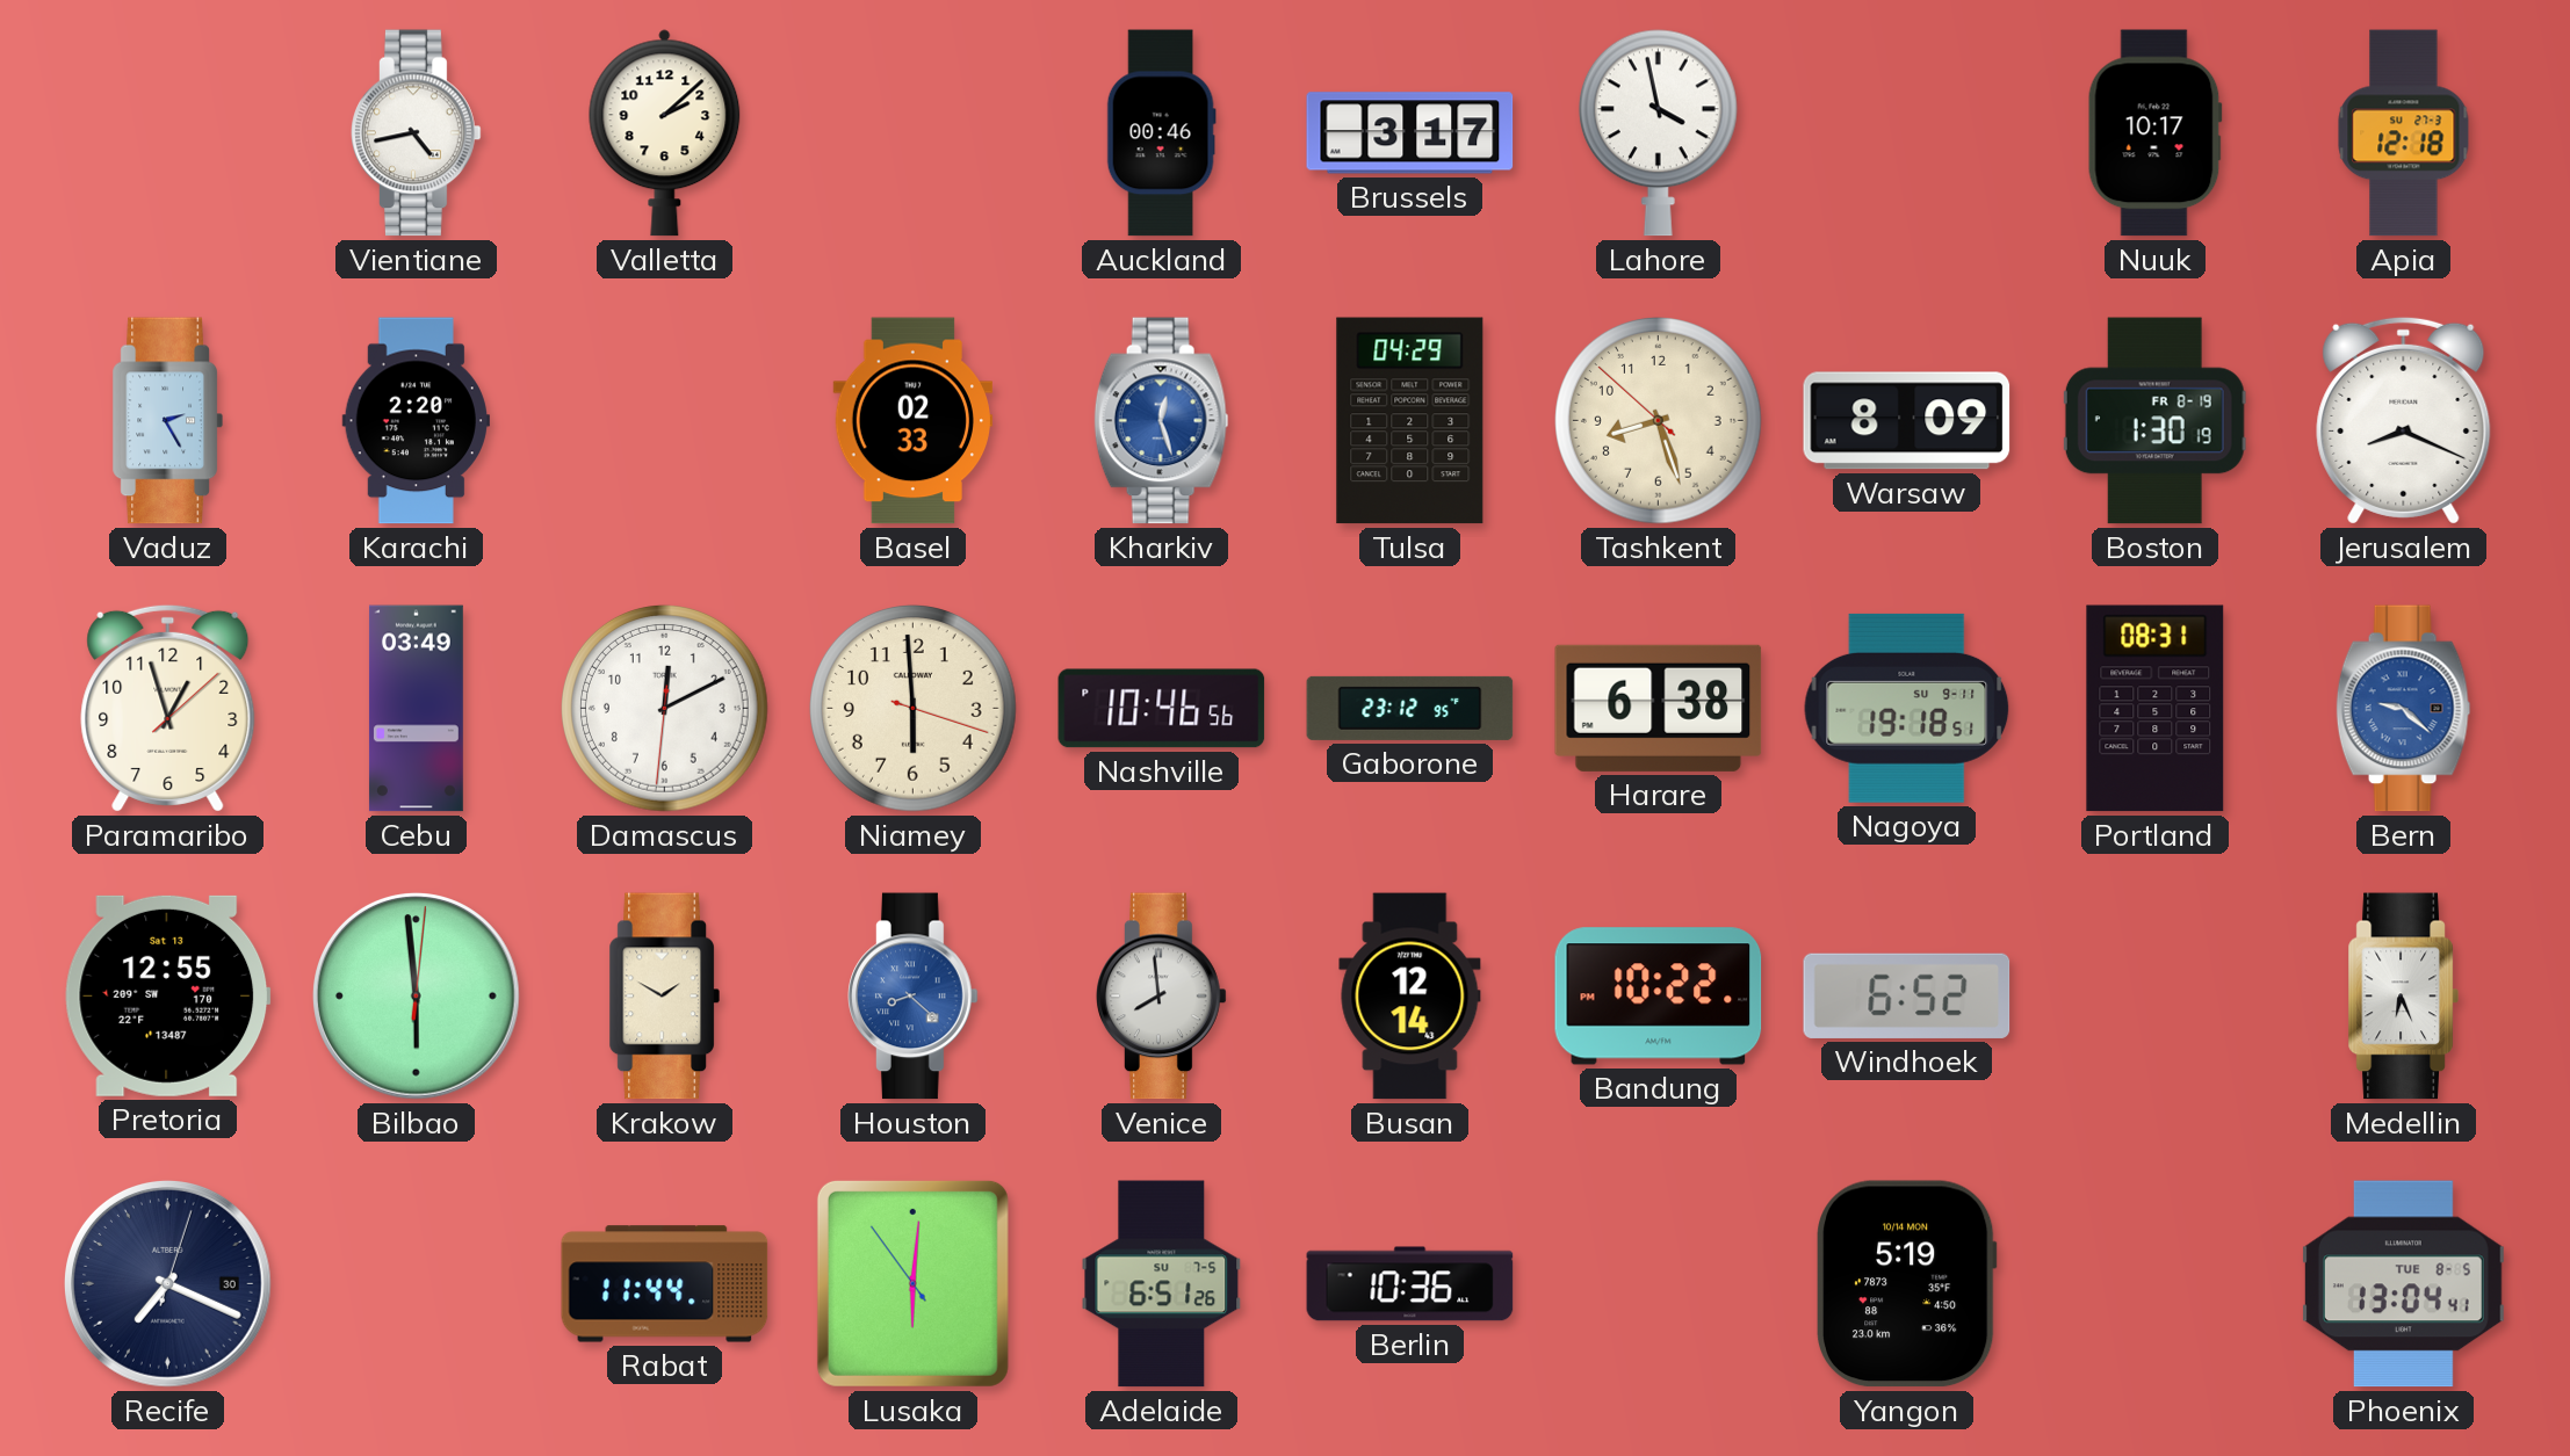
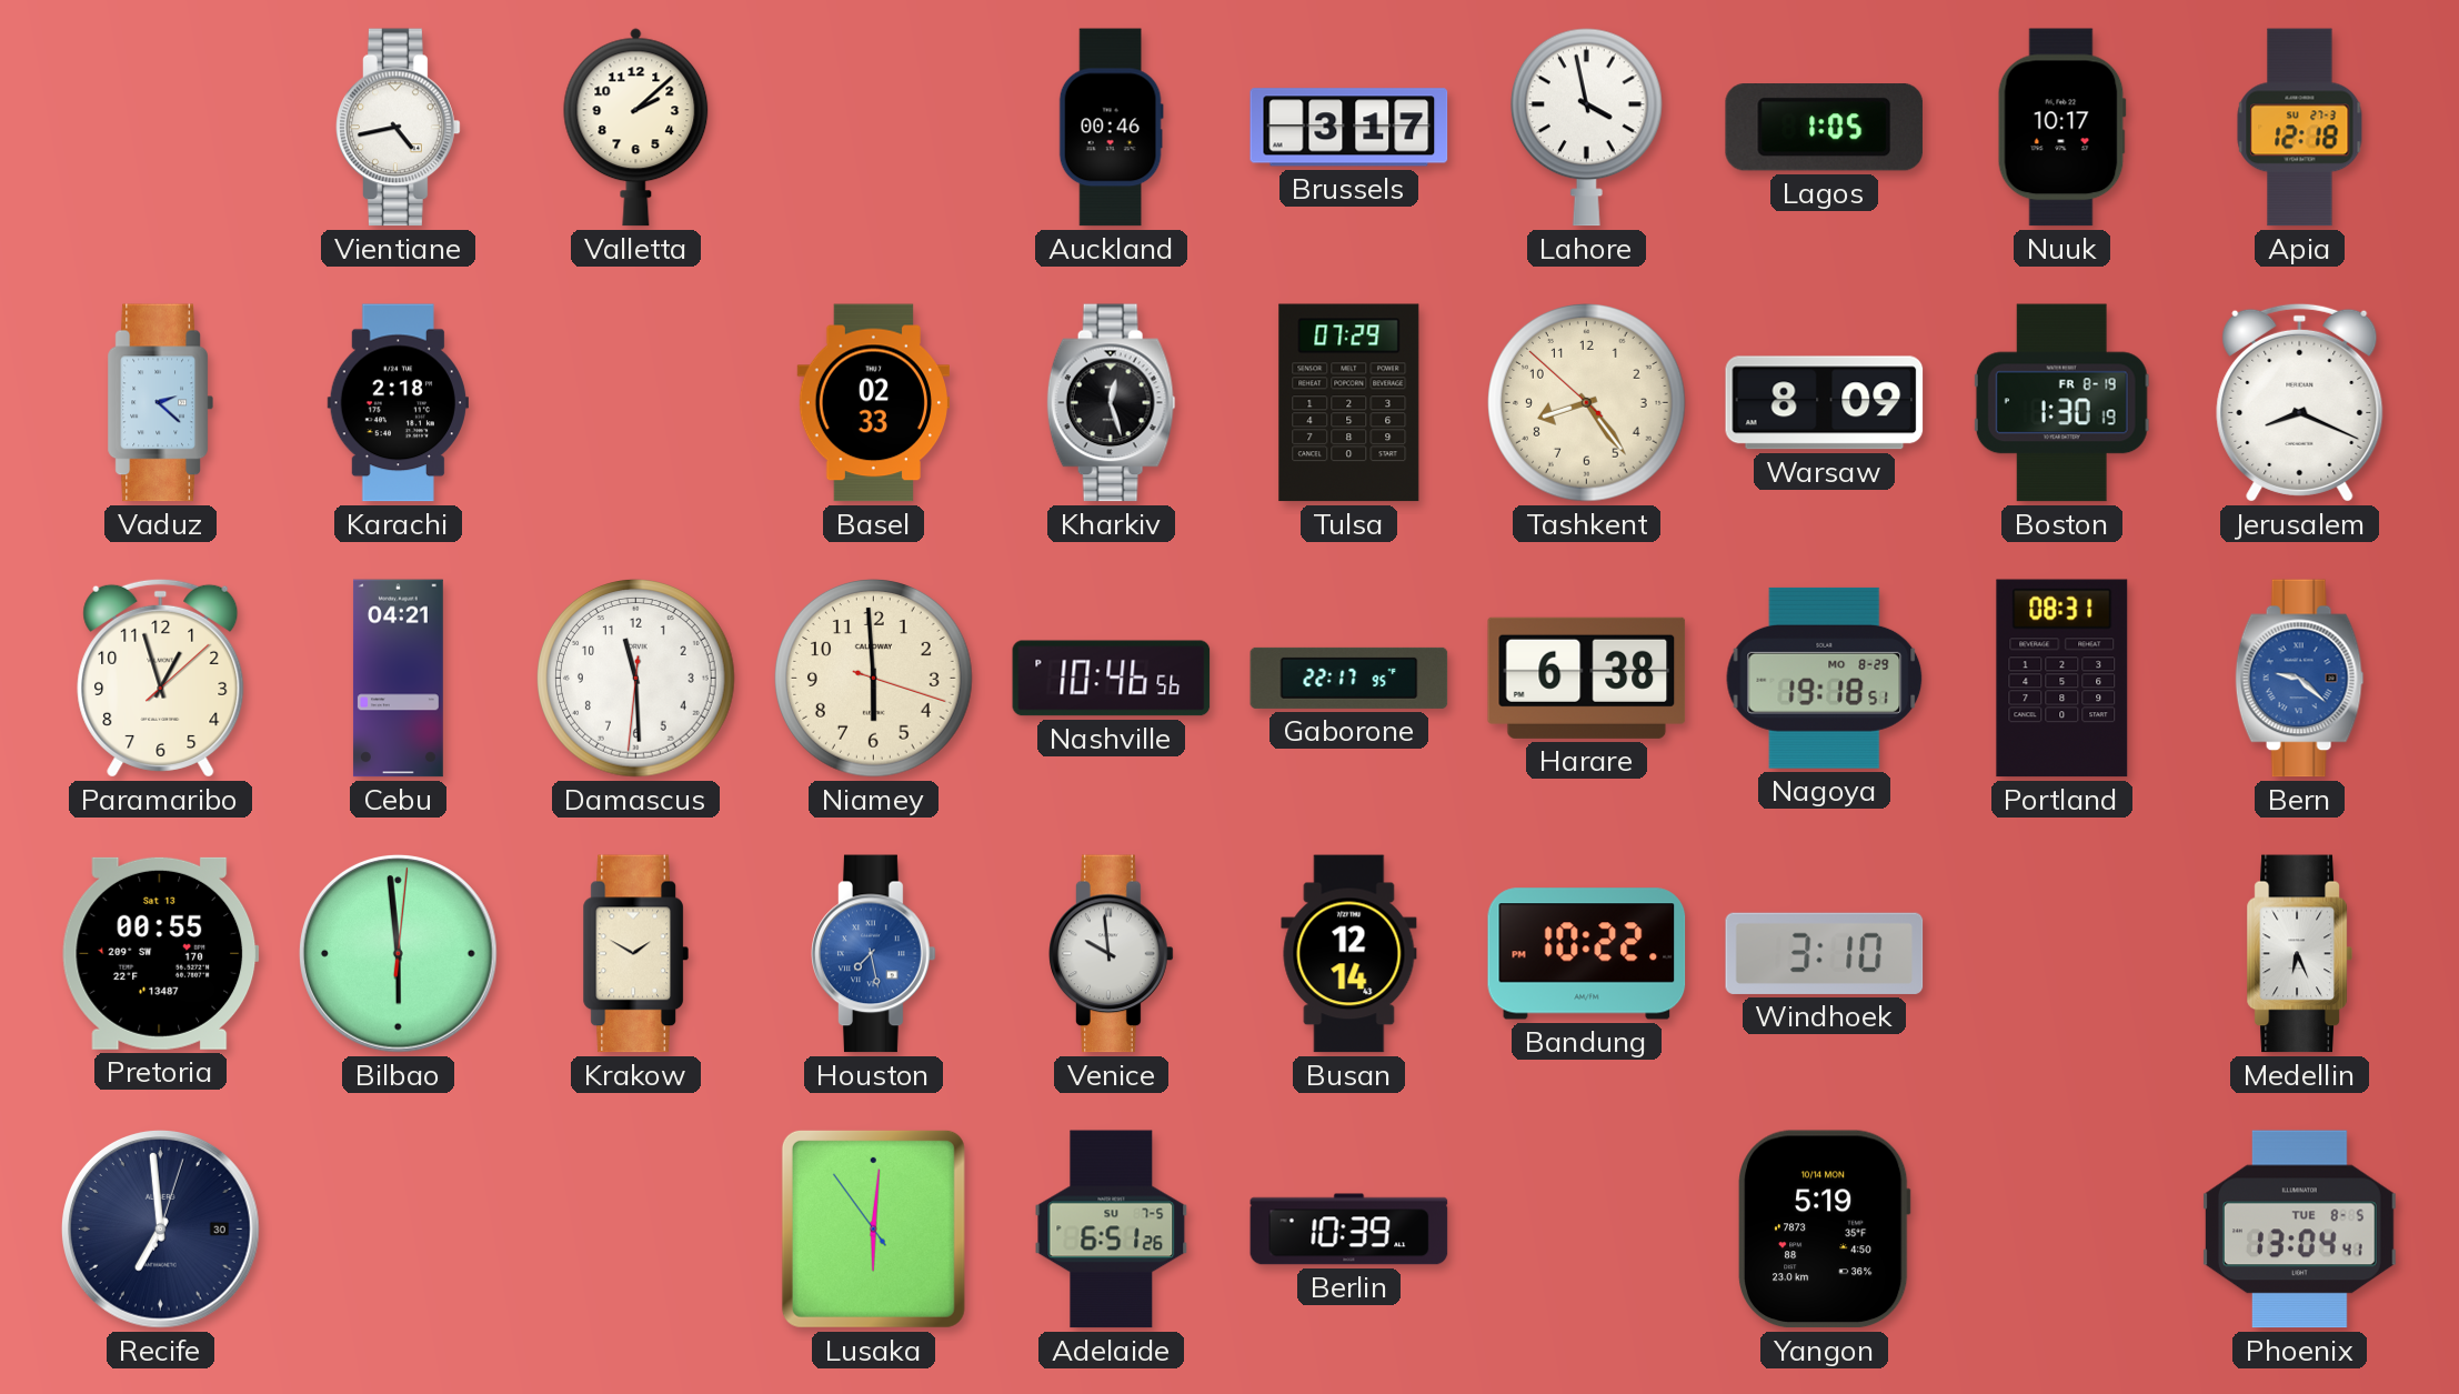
Lagos: none -> 1:05 (1824, 128)
Vaduz: 2:25 -> 2:22 (160, 403)
Karachi: 2:20 -> 2:18 (398, 403)
Kharkiv dial: blue -> black (1111, 403)
Tulsa: 04:29 -> 07:29 (1349, 403)
Tashkent: 8:26 -> 8:23 (1587, 403)
Cebu: 03:49 -> 04:21 (398, 679)
Damascus: 12:10 -> 11:29 (636, 679)
Gaborone: 23:12 -> 22:17 (1349, 678)
Nagoya date: SU 9-11 -> MO 8-29 (1825, 678)
Pretoria: 12:55 -> 00:55 (161, 953)
Houston: 8:22 -> 7:28 (874, 954)
Venice: 7:59 -> 9:59 (1112, 954)
Windhoek: 6:52 -> 3:10 (1825, 953)
Recife: 7:19 -> 6:59 (161, 1230)
Rabat: 11:44 -> none (665, 1284)
Berlin: 10:36 -> 10:39 (1349, 1230)
